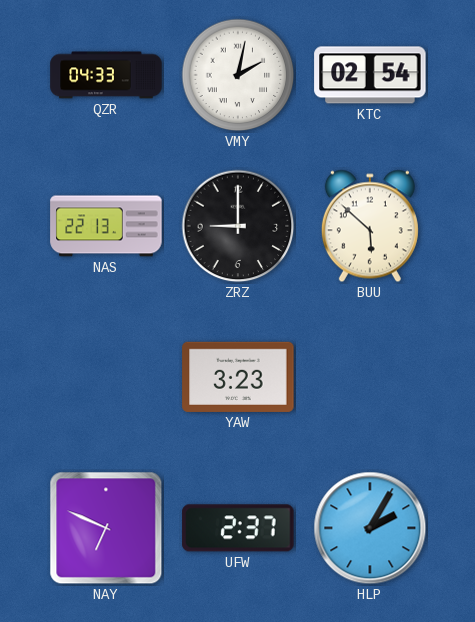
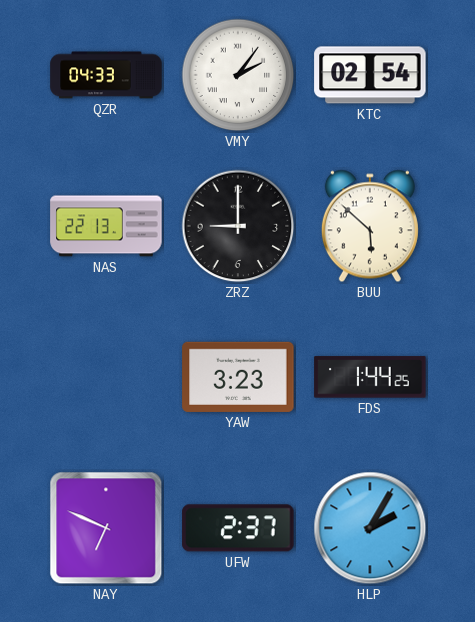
VMY: 2:02 -> 2:06 (238, 75)
FDS: none -> 1:44 (370, 377)
